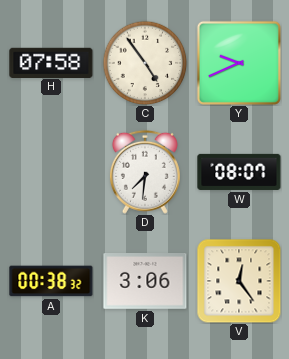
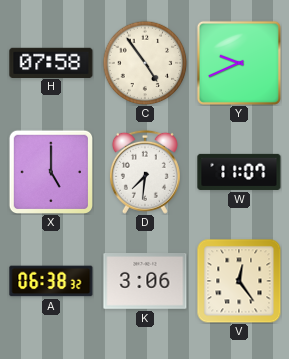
X: none -> 5:00 (50, 171)
W: 08:07 -> 11:07 (239, 172)
A: 00:38 -> 06:38 (51, 281)
